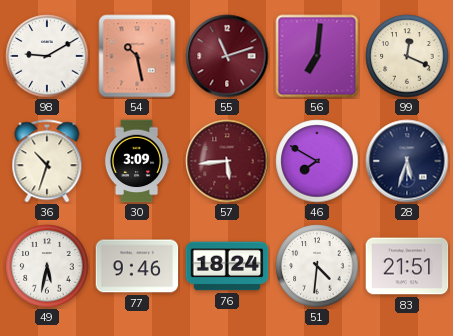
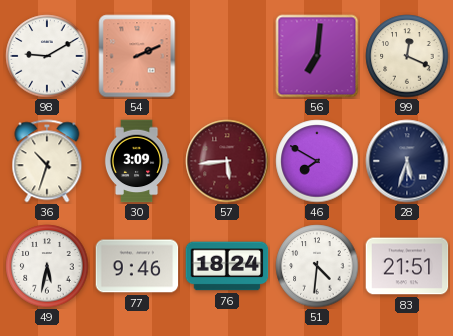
54: 10:28 -> 2:11 (137, 56)
55: 11:12 -> none (227, 56)
